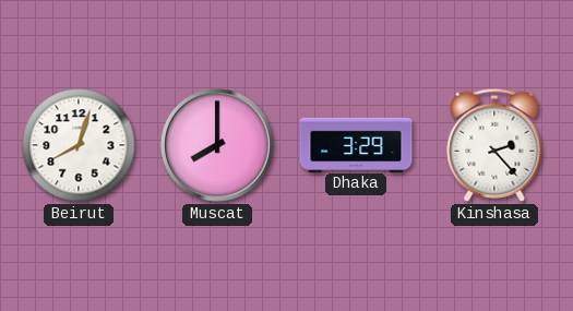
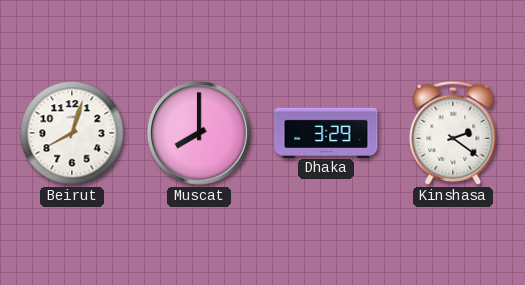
Kinshasa: 2:23 -> 2:21 (453, 133)
